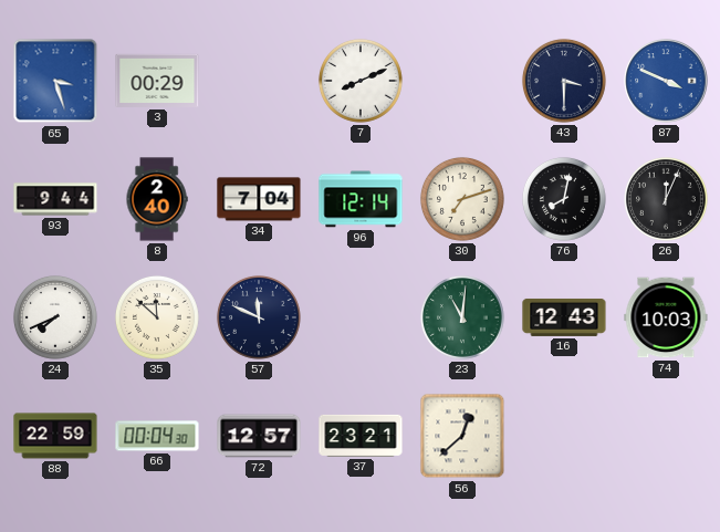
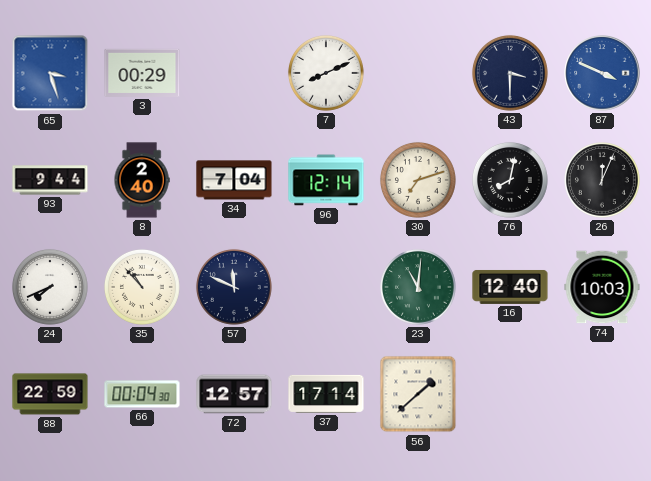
35: 11:52 -> 10:53 (142, 287)
16: 12:43 -> 12:40 (510, 287)
37: 23:21 -> 17:14 (326, 394)
56: 12:38 -> 1:38 (418, 394)
